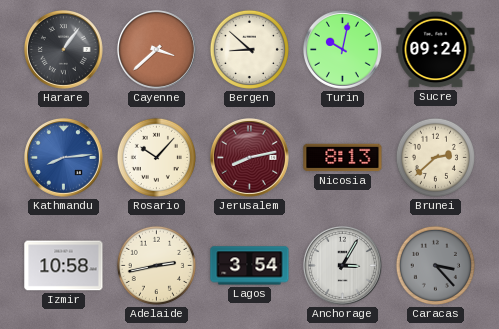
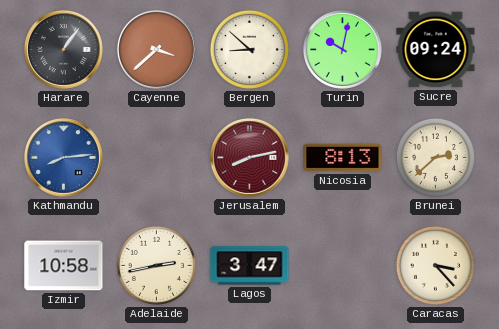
Rosario: 10:07 -> none (156, 157)
Lagos: 3:54 -> 3:47 (250, 266)
Anchorage: 3:05 -> none (342, 265)
Caracas dial: grey -> cream (435, 265)
